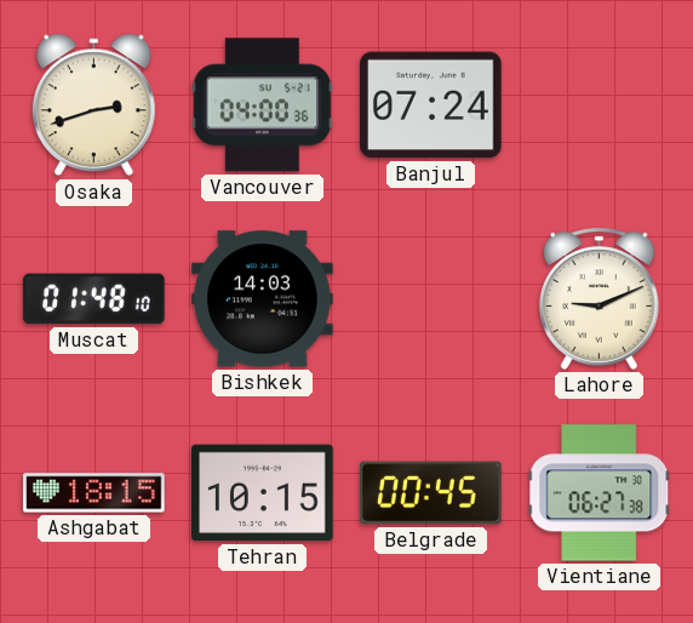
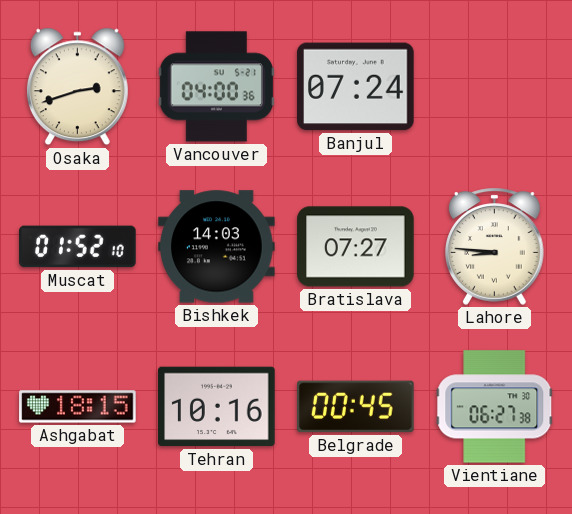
Muscat: 01:48 -> 01:52 (78, 247)
Bratislava: none -> 07:27 (356, 247)
Lahore: 9:11 -> 8:46 (495, 246)
Tehran: 10:15 -> 10:16 (217, 407)
